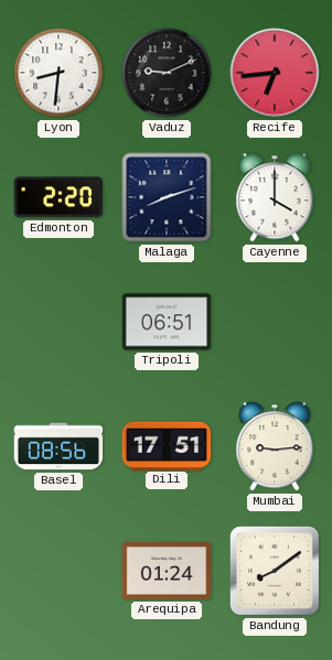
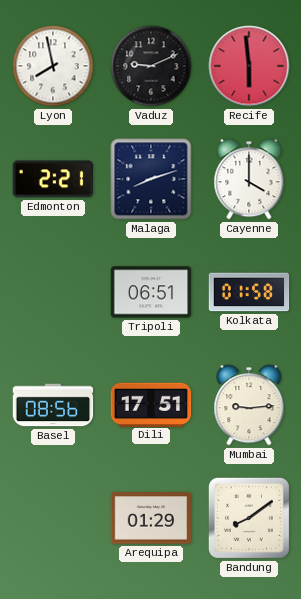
Lyon: 8:31 -> 7:58 (53, 66)
Recife: 6:44 -> 5:59 (249, 66)
Edmonton: 2:20 -> 2:21 (52, 179)
Kolkata: none -> 01:58 (249, 292)
Arequipa: 01:24 -> 01:29 (151, 518)
